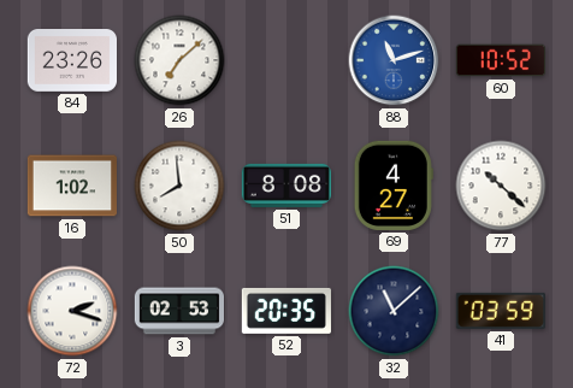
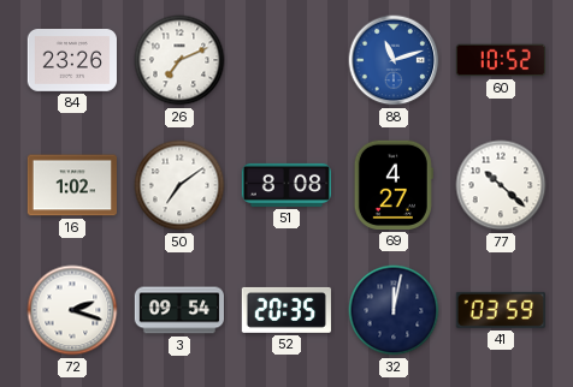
26: 7:08 -> 7:11 (179, 60)
50: 7:59 -> 7:09 (179, 185)
3: 02:53 -> 09:54 (178, 310)
32: 11:08 -> 12:02 (394, 310)
